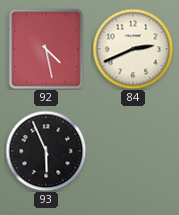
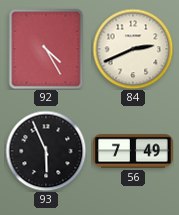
92: 4:28 -> 4:25 (46, 49)
56: none -> 7:49 (133, 151)
